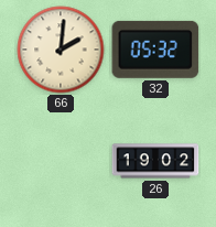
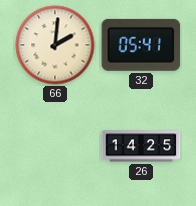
32: 05:32 -> 05:41 (141, 45)
26: 19:02 -> 14:25 (141, 146)
